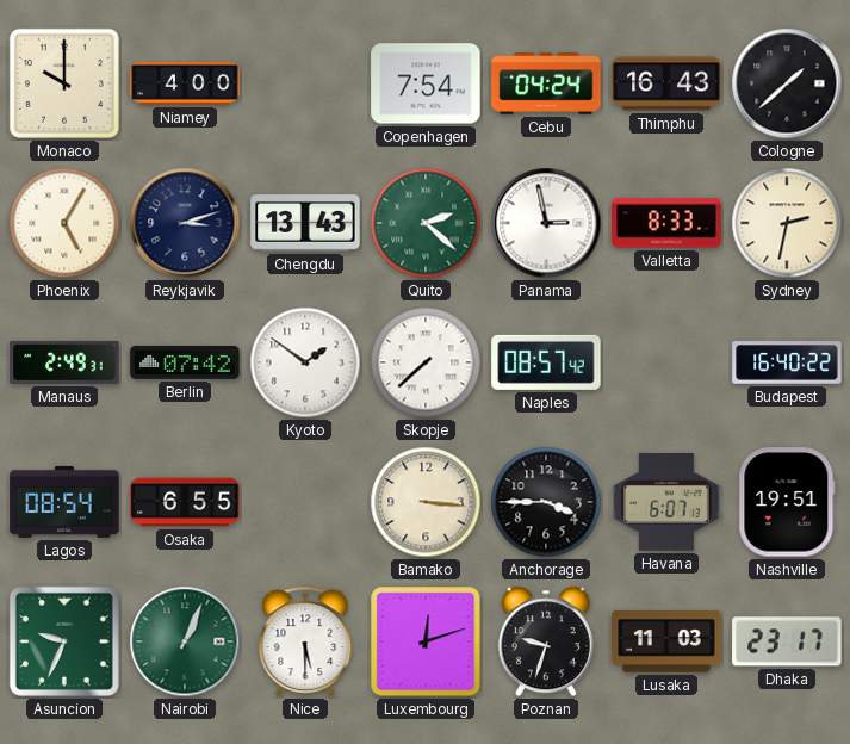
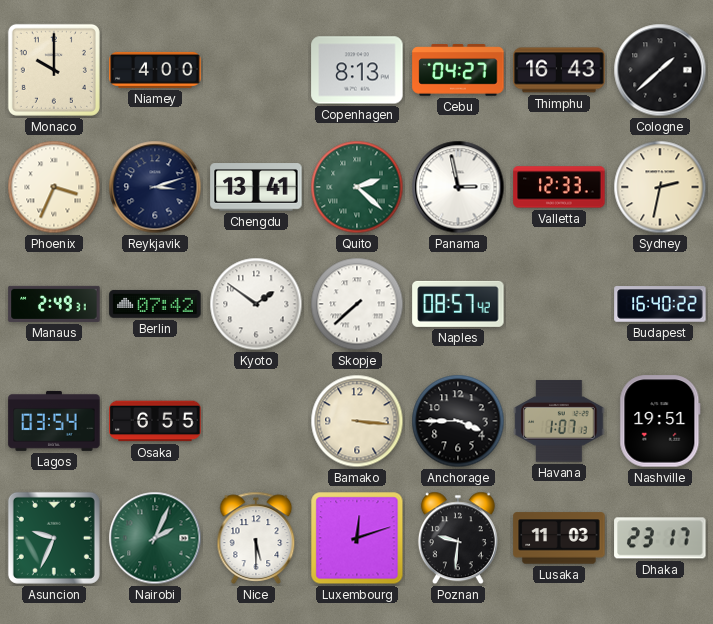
Copenhagen: 7:54 -> 8:13 (357, 70)
Cebu: 04:24 -> 04:27 (458, 70)
Phoenix: 5:05 -> 3:34 (54, 187)
Chengdu: 13:43 -> 13:41 (256, 187)
Valletta: 8:33 -> 12:33 (559, 187)
Lagos: 08:54 -> 03:54 (54, 421)
Havana: 6:07 -> 1:07 (559, 421)
Nairobi: 1:04 -> 2:04 (155, 538)
Poznan: 9:33 -> 9:31 (458, 538)
